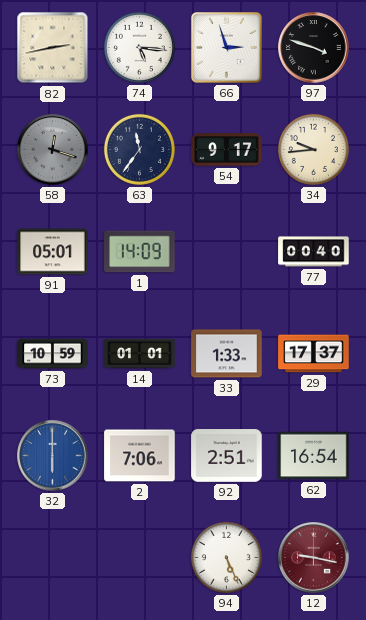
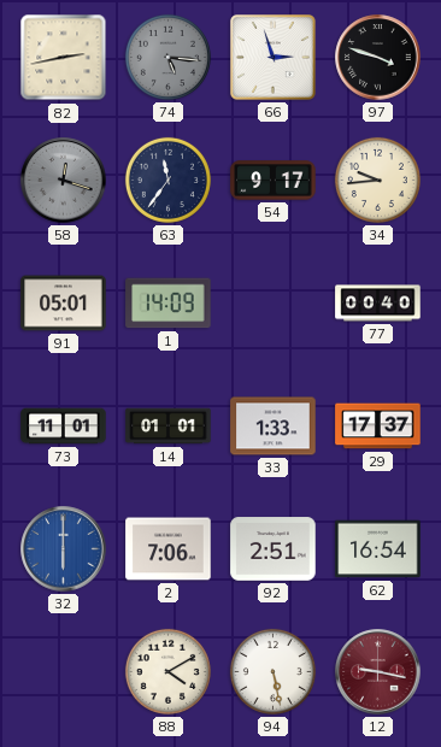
74 dial: white -> grey (167, 57)
73: 10:59 -> 11:01 (64, 427)
88: none -> 4:10 (167, 671)
94: 5:26 -> 5:28 (272, 671)
